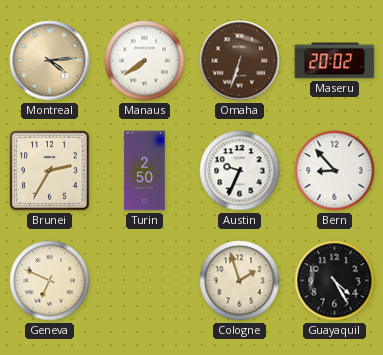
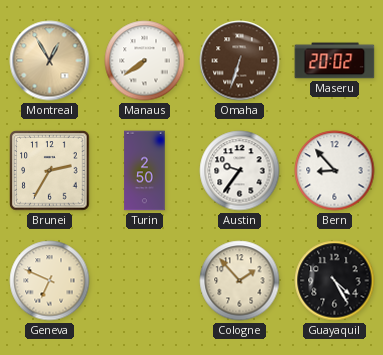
Montreal: 4:14 -> 12:55 (50, 61)
Austin: 9:34 -> 9:36 (240, 171)
Cologne: 1:57 -> 1:53 (240, 281)
